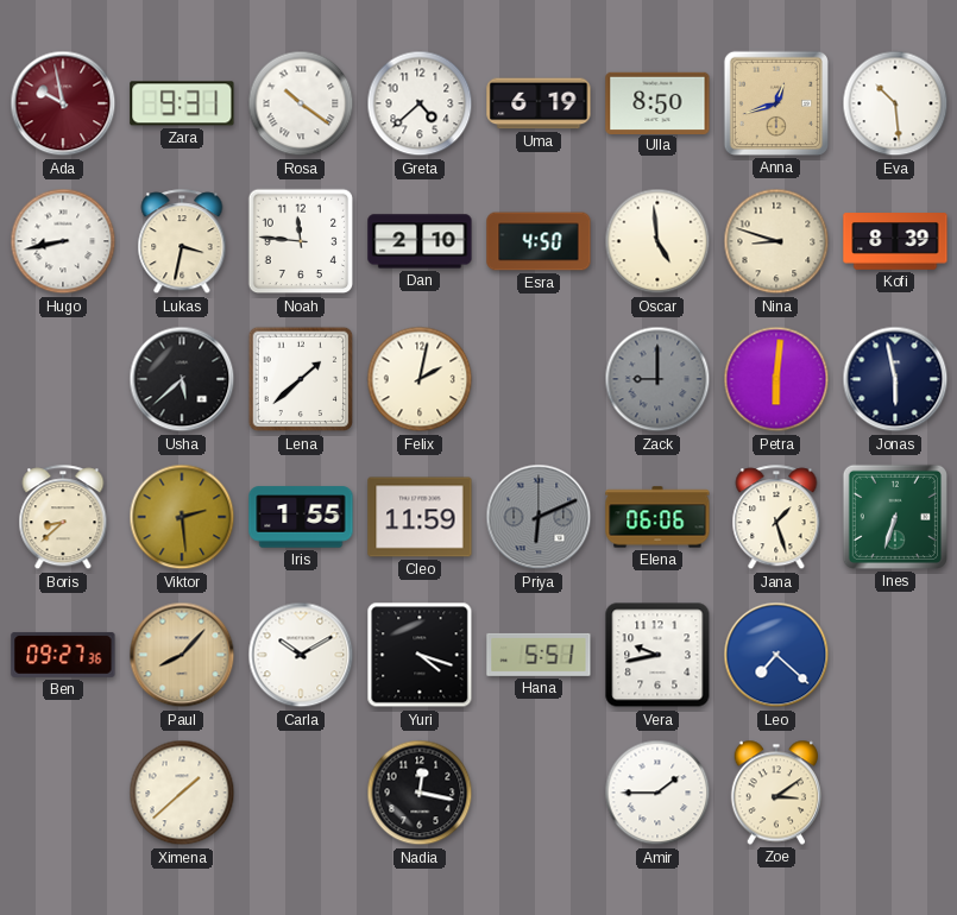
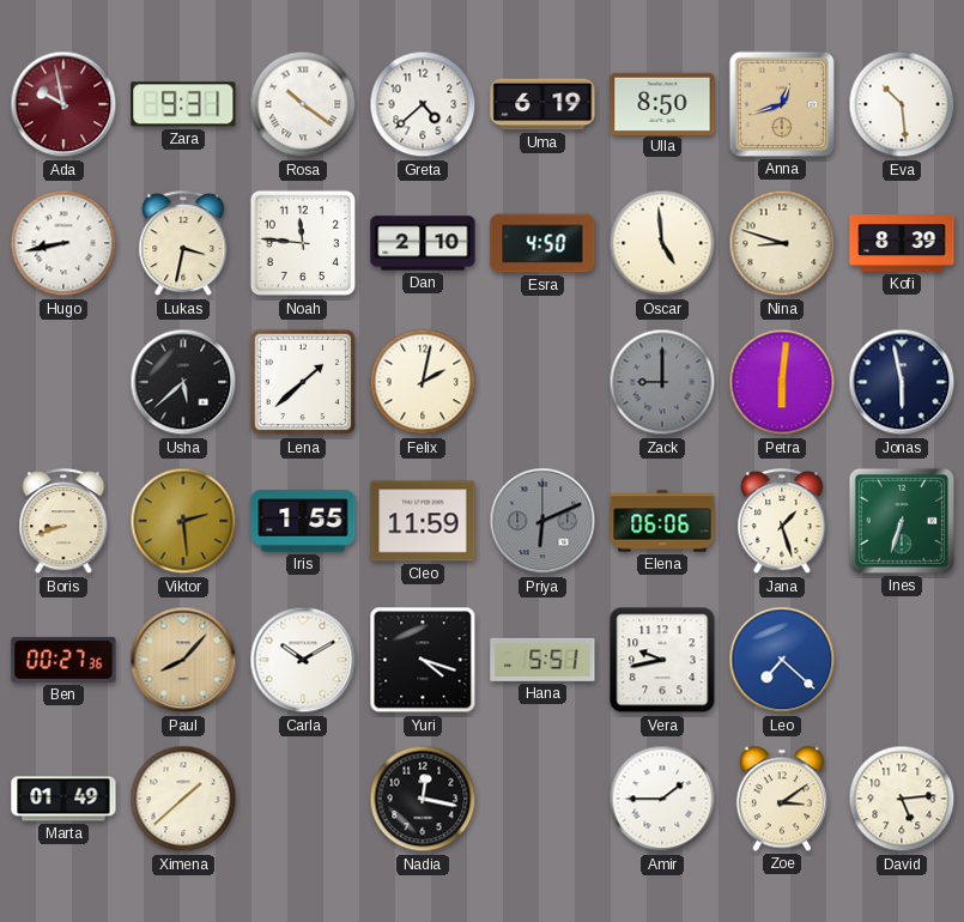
Boris: 8:38 -> 8:42 (63, 522)
Ben: 09:27 -> 00:27 (63, 660)
Marta: none -> 01:49 (63, 799)
David: none -> 5:14 (902, 799)
